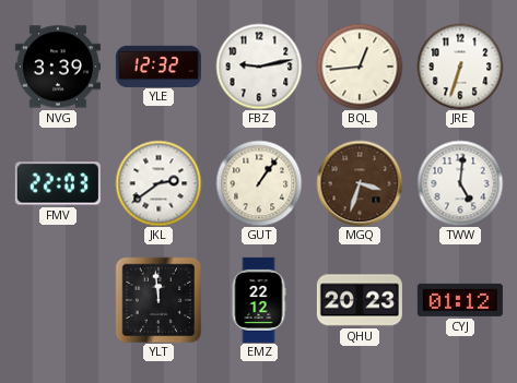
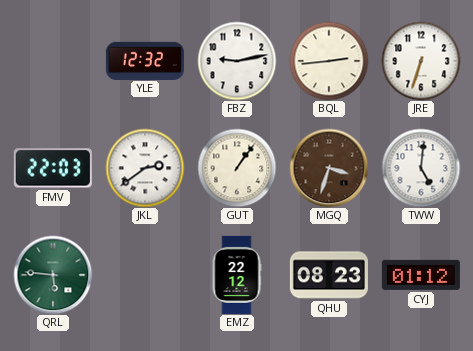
NVG: 3:39 -> none (58, 67)
BQL: 12:44 -> 2:44 (329, 61)
QRL: none -> 5:46 (53, 275)
YLT: 11:59 -> none (158, 300)
QHU: 20:23 -> 08:23 (329, 275)
